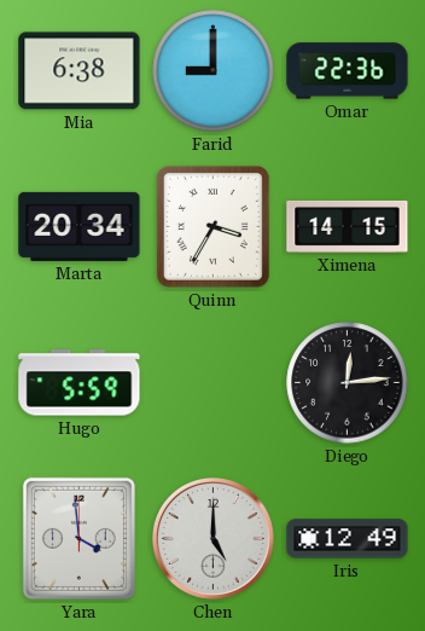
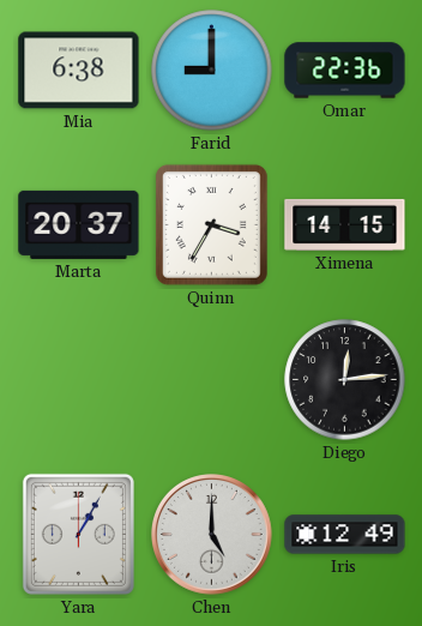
Marta: 20:34 -> 20:37 (79, 224)
Hugo: 5:59 -> none (80, 383)
Yara: 3:59 -> 1:05 (78, 534)
